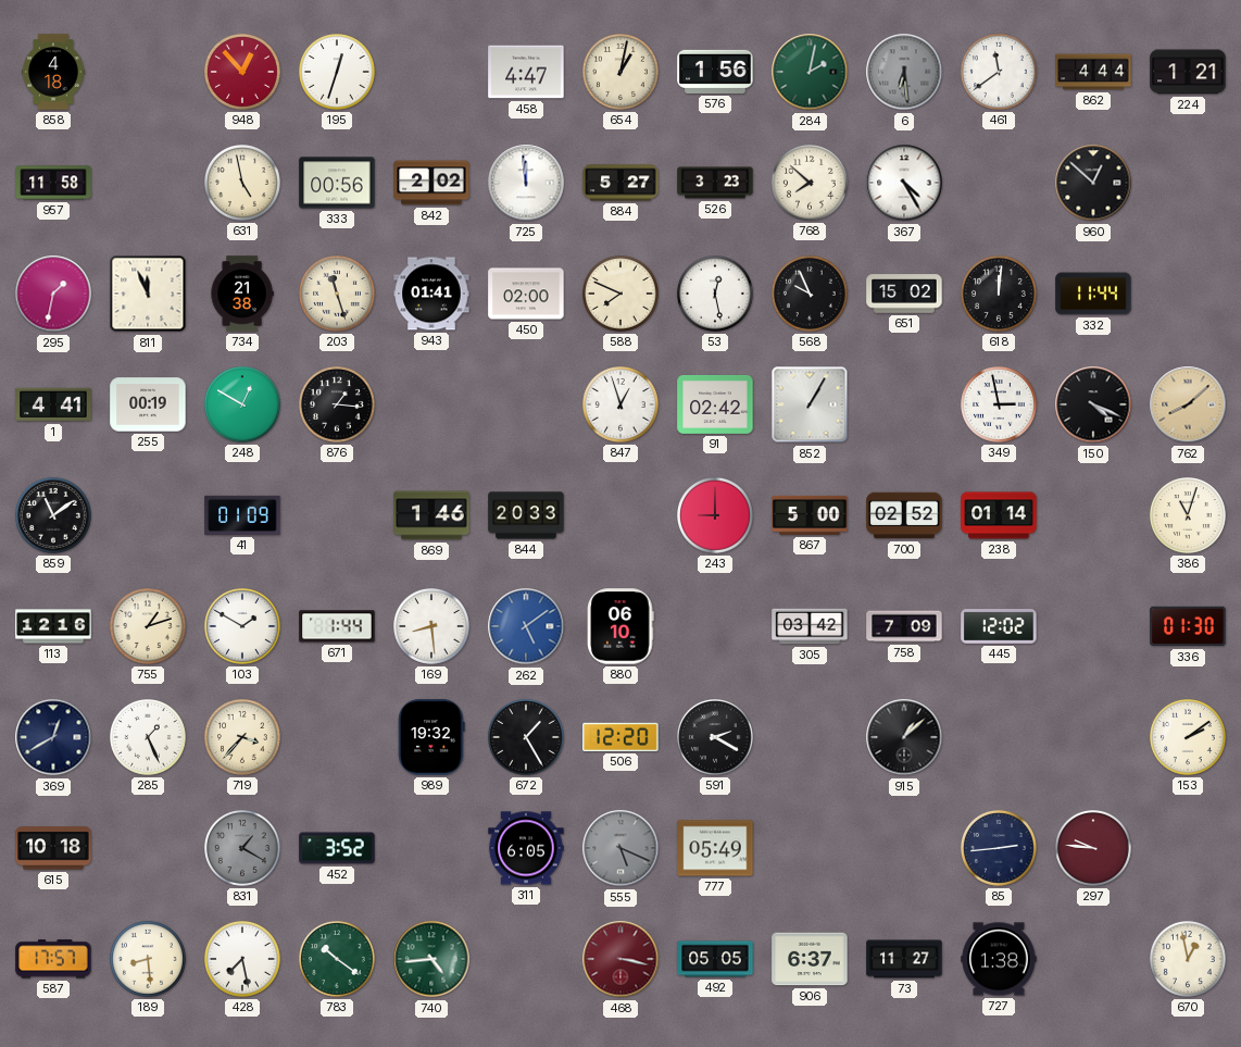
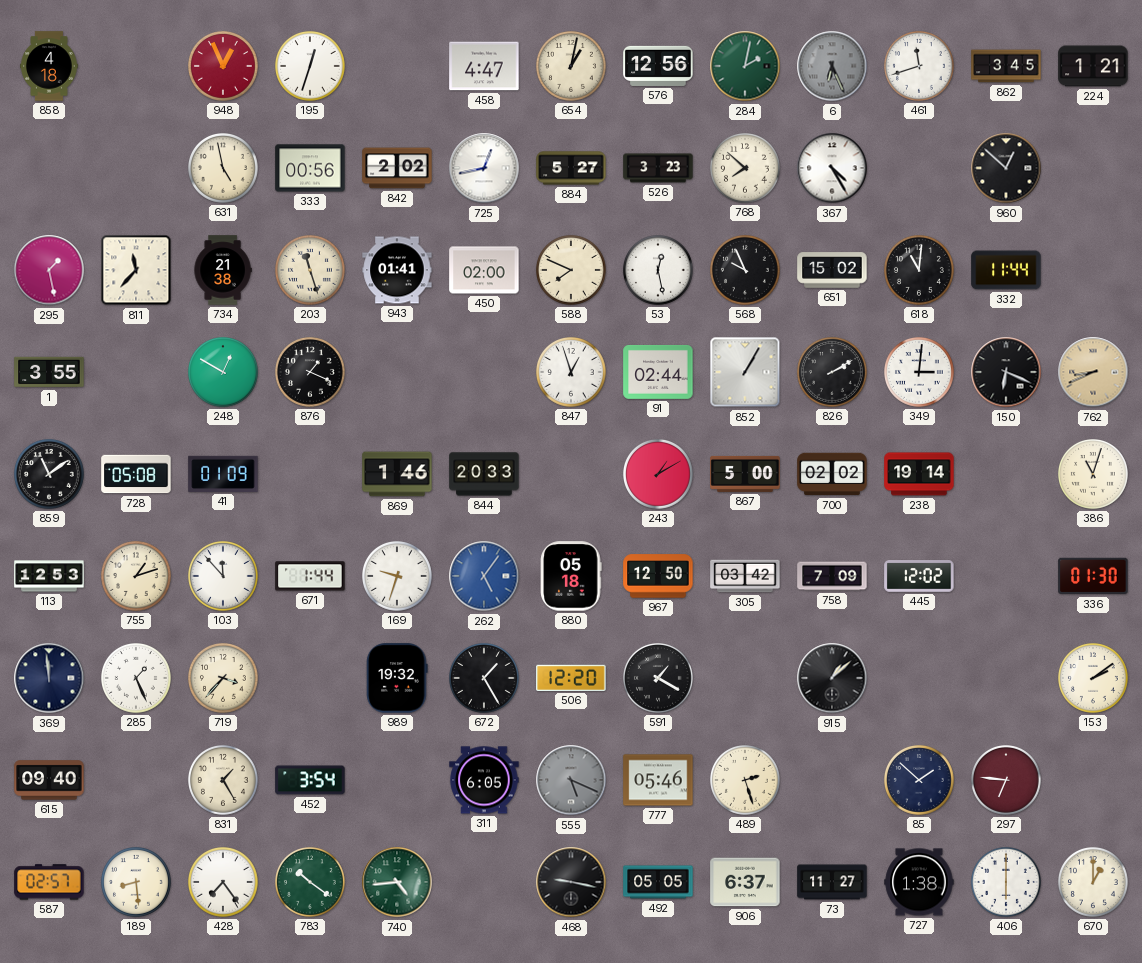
948: 12:53 -> 12:56 (224, 67)
576: 1:56 -> 12:56 (658, 66)
6: 6:29 -> 6:26 (832, 66)
461: 11:39 -> 11:42 (920, 67)
862: 4:44 -> 3:45 (1006, 66)
957: 11:58 -> none (53, 183)
725: 11:59 -> 12:43 (484, 168)
295: 1:32 -> 1:28 (49, 270)
811: 11:56 -> 11:37 (136, 270)
618: 12:01 -> 11:01 (920, 271)
1: 4:41 -> 3:55 (49, 372)
255: 00:19 -> none (148, 404)
876: 1:16 -> 1:19 (311, 373)
91: 02:42 -> 02:44 (658, 372)
826: none -> 2:10 (833, 373)
349: 2:58 -> 3:01 (920, 373)
150: 4:19 -> 6:19 (1006, 372)
762: 8:08 -> 8:41 (1093, 372)
728: none -> 05:08 (136, 474)
243: 9:00 -> 1:10 (659, 475)
700: 02:52 -> 02:02 (832, 474)
238: 01:14 -> 19:14 (919, 474)
113: 12:16 -> 12:53 (49, 576)
103: 1:50 -> 11:53 (224, 577)
169: 8:29 -> 9:33 (398, 577)
262: 5:09 -> 5:06 (484, 576)
880: 06:10 -> 05:18 (571, 576)
967: none -> 12:50 (658, 576)
369: 12:40 -> 11:59 (49, 678)
591: 2:20 -> 1:20 (659, 679)
615: 10:18 -> 09:40 (49, 780)
831: 1:20 -> 1:25 (224, 781)
831 dial: grey -> cream (224, 781)
452: 3:52 -> 3:54 (310, 780)
777: 05:49 -> 05:46 (658, 780)
489: none -> 2:27 (746, 781)
85: 2:44 -> 1:52 (920, 781)
297: 9:46 -> 6:46 (1007, 781)
587: 17:57 -> 02:57 (49, 882)
428: 7:28 -> 7:24 (224, 883)
468: 3:17 -> 9:17 (571, 882)
468 dial: burgundy -> black (571, 882)
406: none -> 6:00 (1007, 883)
670: 12:58 -> 1:00 (1094, 883)
